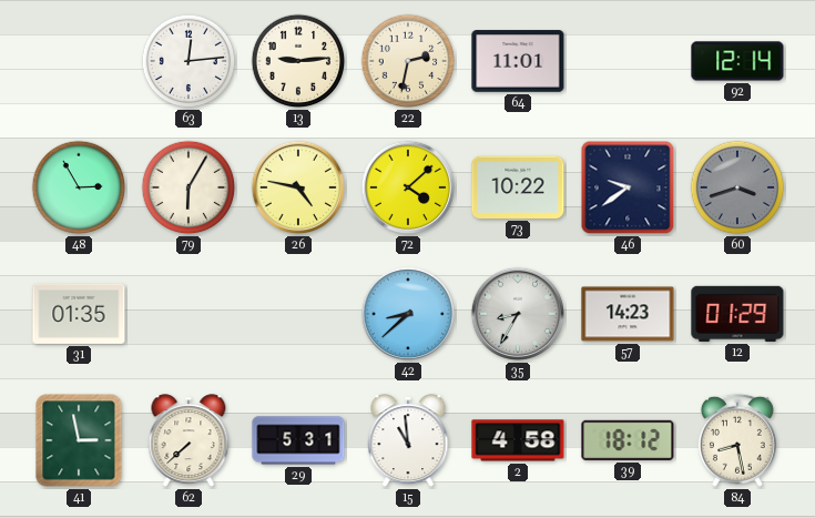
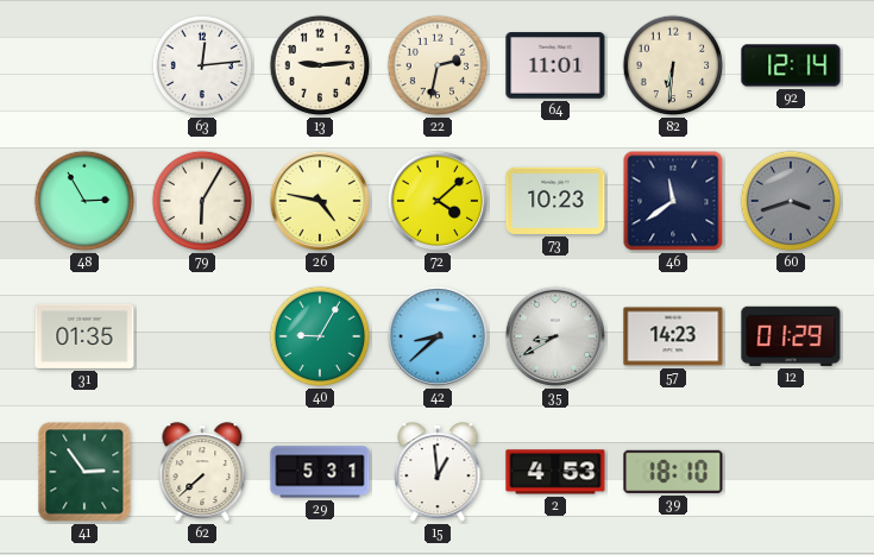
82: none -> 6:31 (673, 65)
73: 10:22 -> 10:23 (555, 201)
46: 9:39 -> 11:39 (673, 201)
40: none -> 9:05 (320, 336)
35: 8:35 -> 8:40 (555, 336)
41: 2:58 -> 2:54 (84, 472)
15: 10:59 -> 12:59 (438, 473)
2: 4:58 -> 4:53 (555, 472)
39: 18:12 -> 18:10 (673, 472)
84: 8:28 -> none (737, 440)
